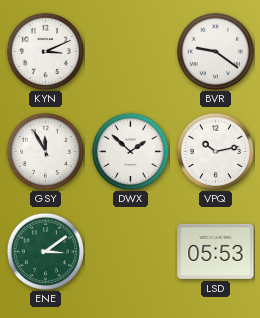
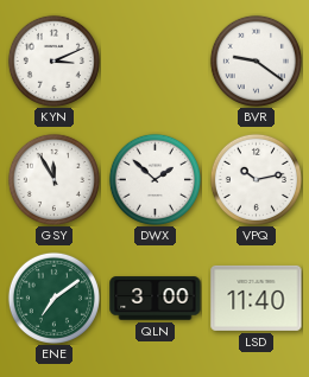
ENE: 3:09 -> 7:09 (53, 298)
QLN: none -> 3:00 (156, 299)
LSD: 05:53 -> 11:40 (257, 298)
